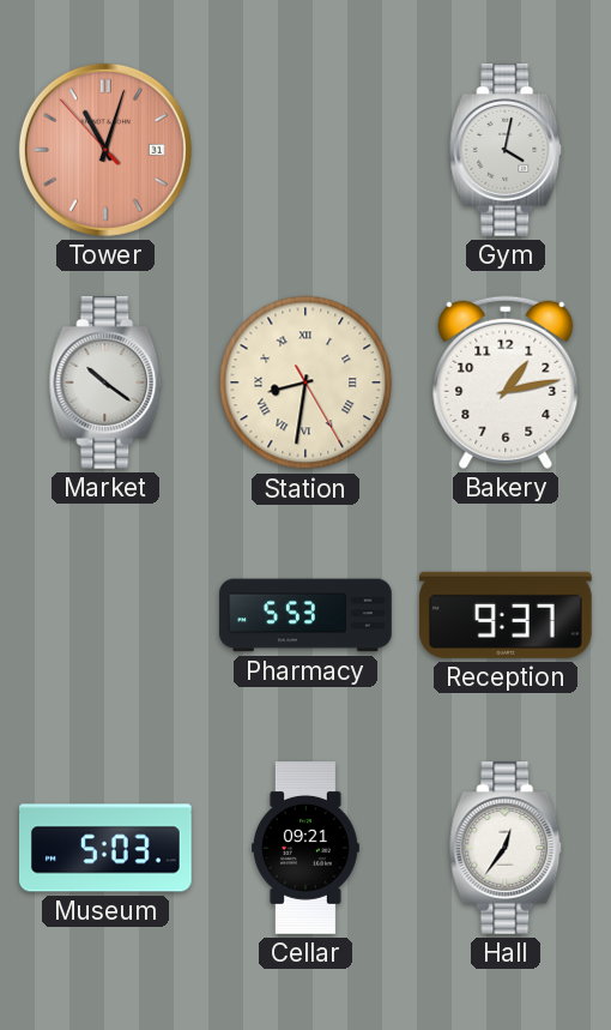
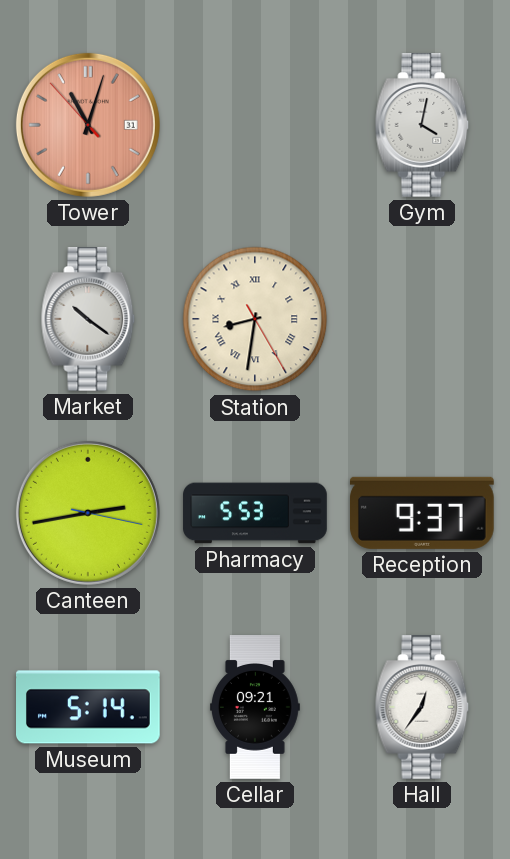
Bakery: 1:13 -> none (506, 383)
Canteen: none -> 2:43 (88, 513)
Museum: 5:03 -> 5:14 (89, 707)
